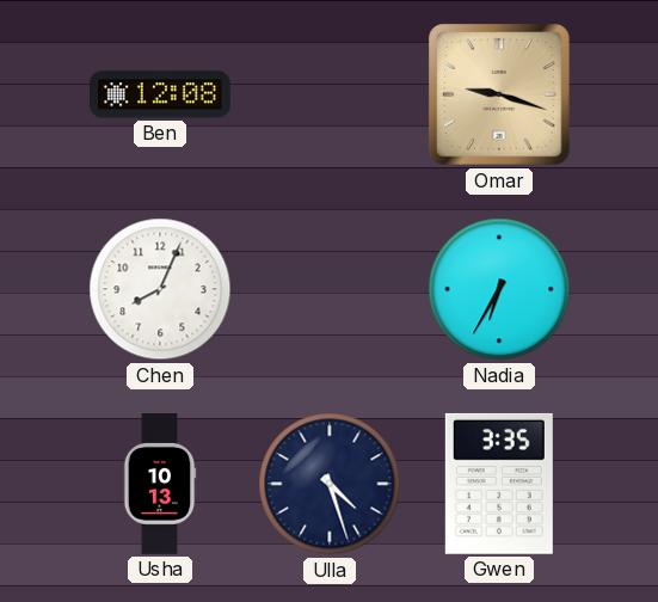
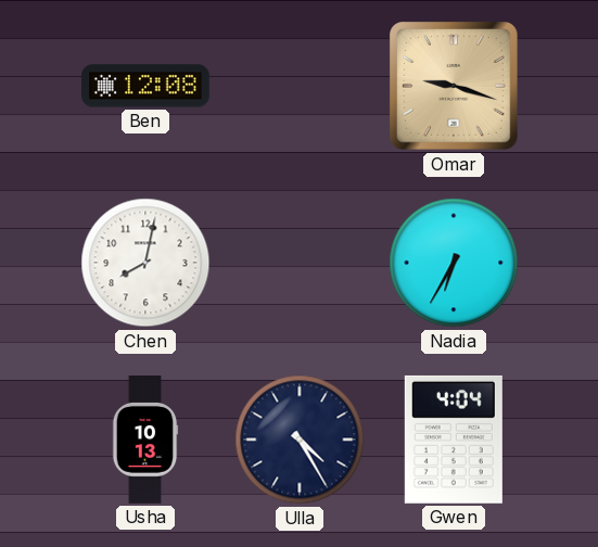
Chen: 8:04 -> 8:02 (145, 263)
Ulla: 4:27 -> 4:25 (300, 440)
Gwen: 3:35 -> 4:04 (454, 440)
